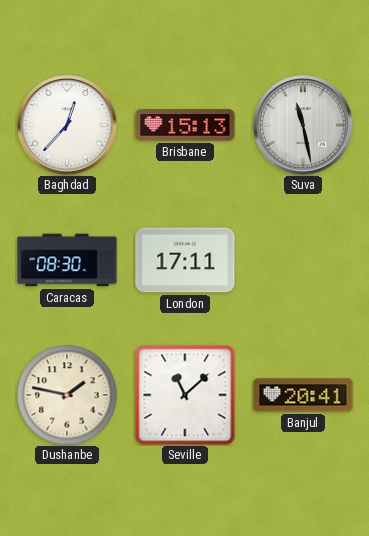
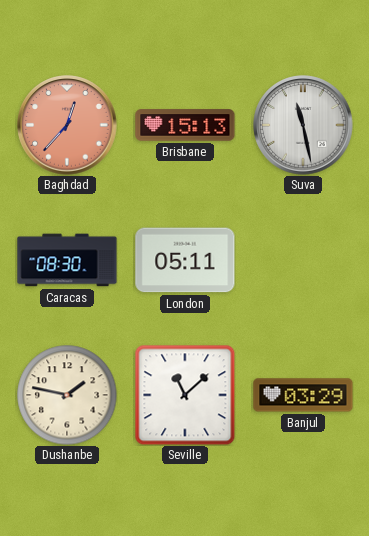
Baghdad dial: white -> salmon (67, 125)
London: 17:11 -> 05:11 (185, 260)
Banjul: 20:41 -> 03:29 (303, 395)
